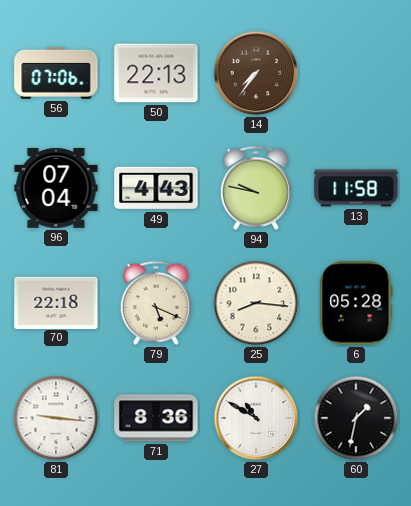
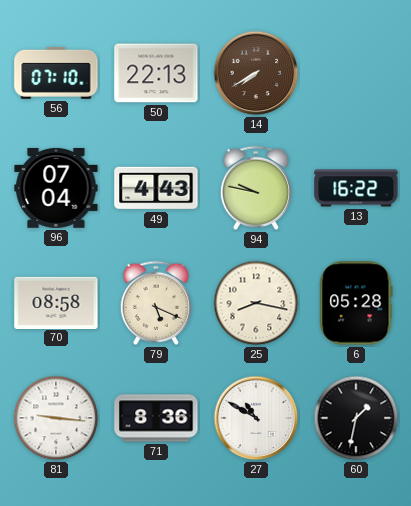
56: 07:06 -> 07:10 (56, 73)
14: 7:36 -> 7:40 (256, 73)
13: 11:58 -> 16:22 (356, 188)
70: 22:18 -> 08:58 (56, 302)
25: 8:16 -> 8:17 (256, 303)
